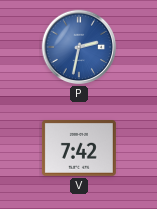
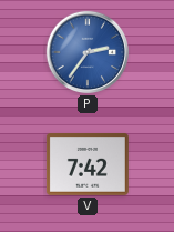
P: 2:32 -> 2:36 (88, 52)
